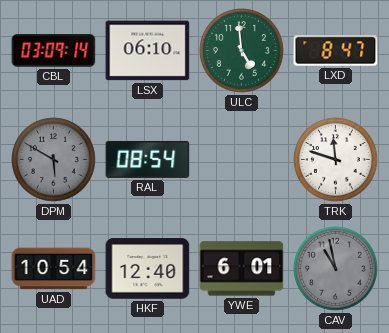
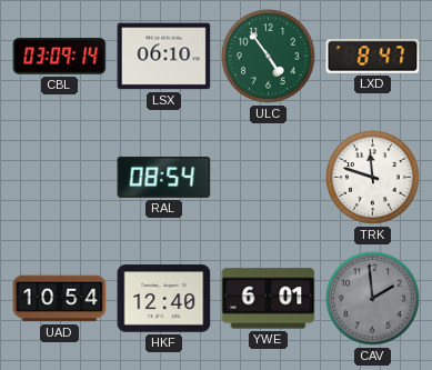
ULC: 4:59 -> 4:54 (269, 57)
DPM: 5:50 -> none (54, 160)
CAV: 10:58 -> 1:59 (373, 299)
